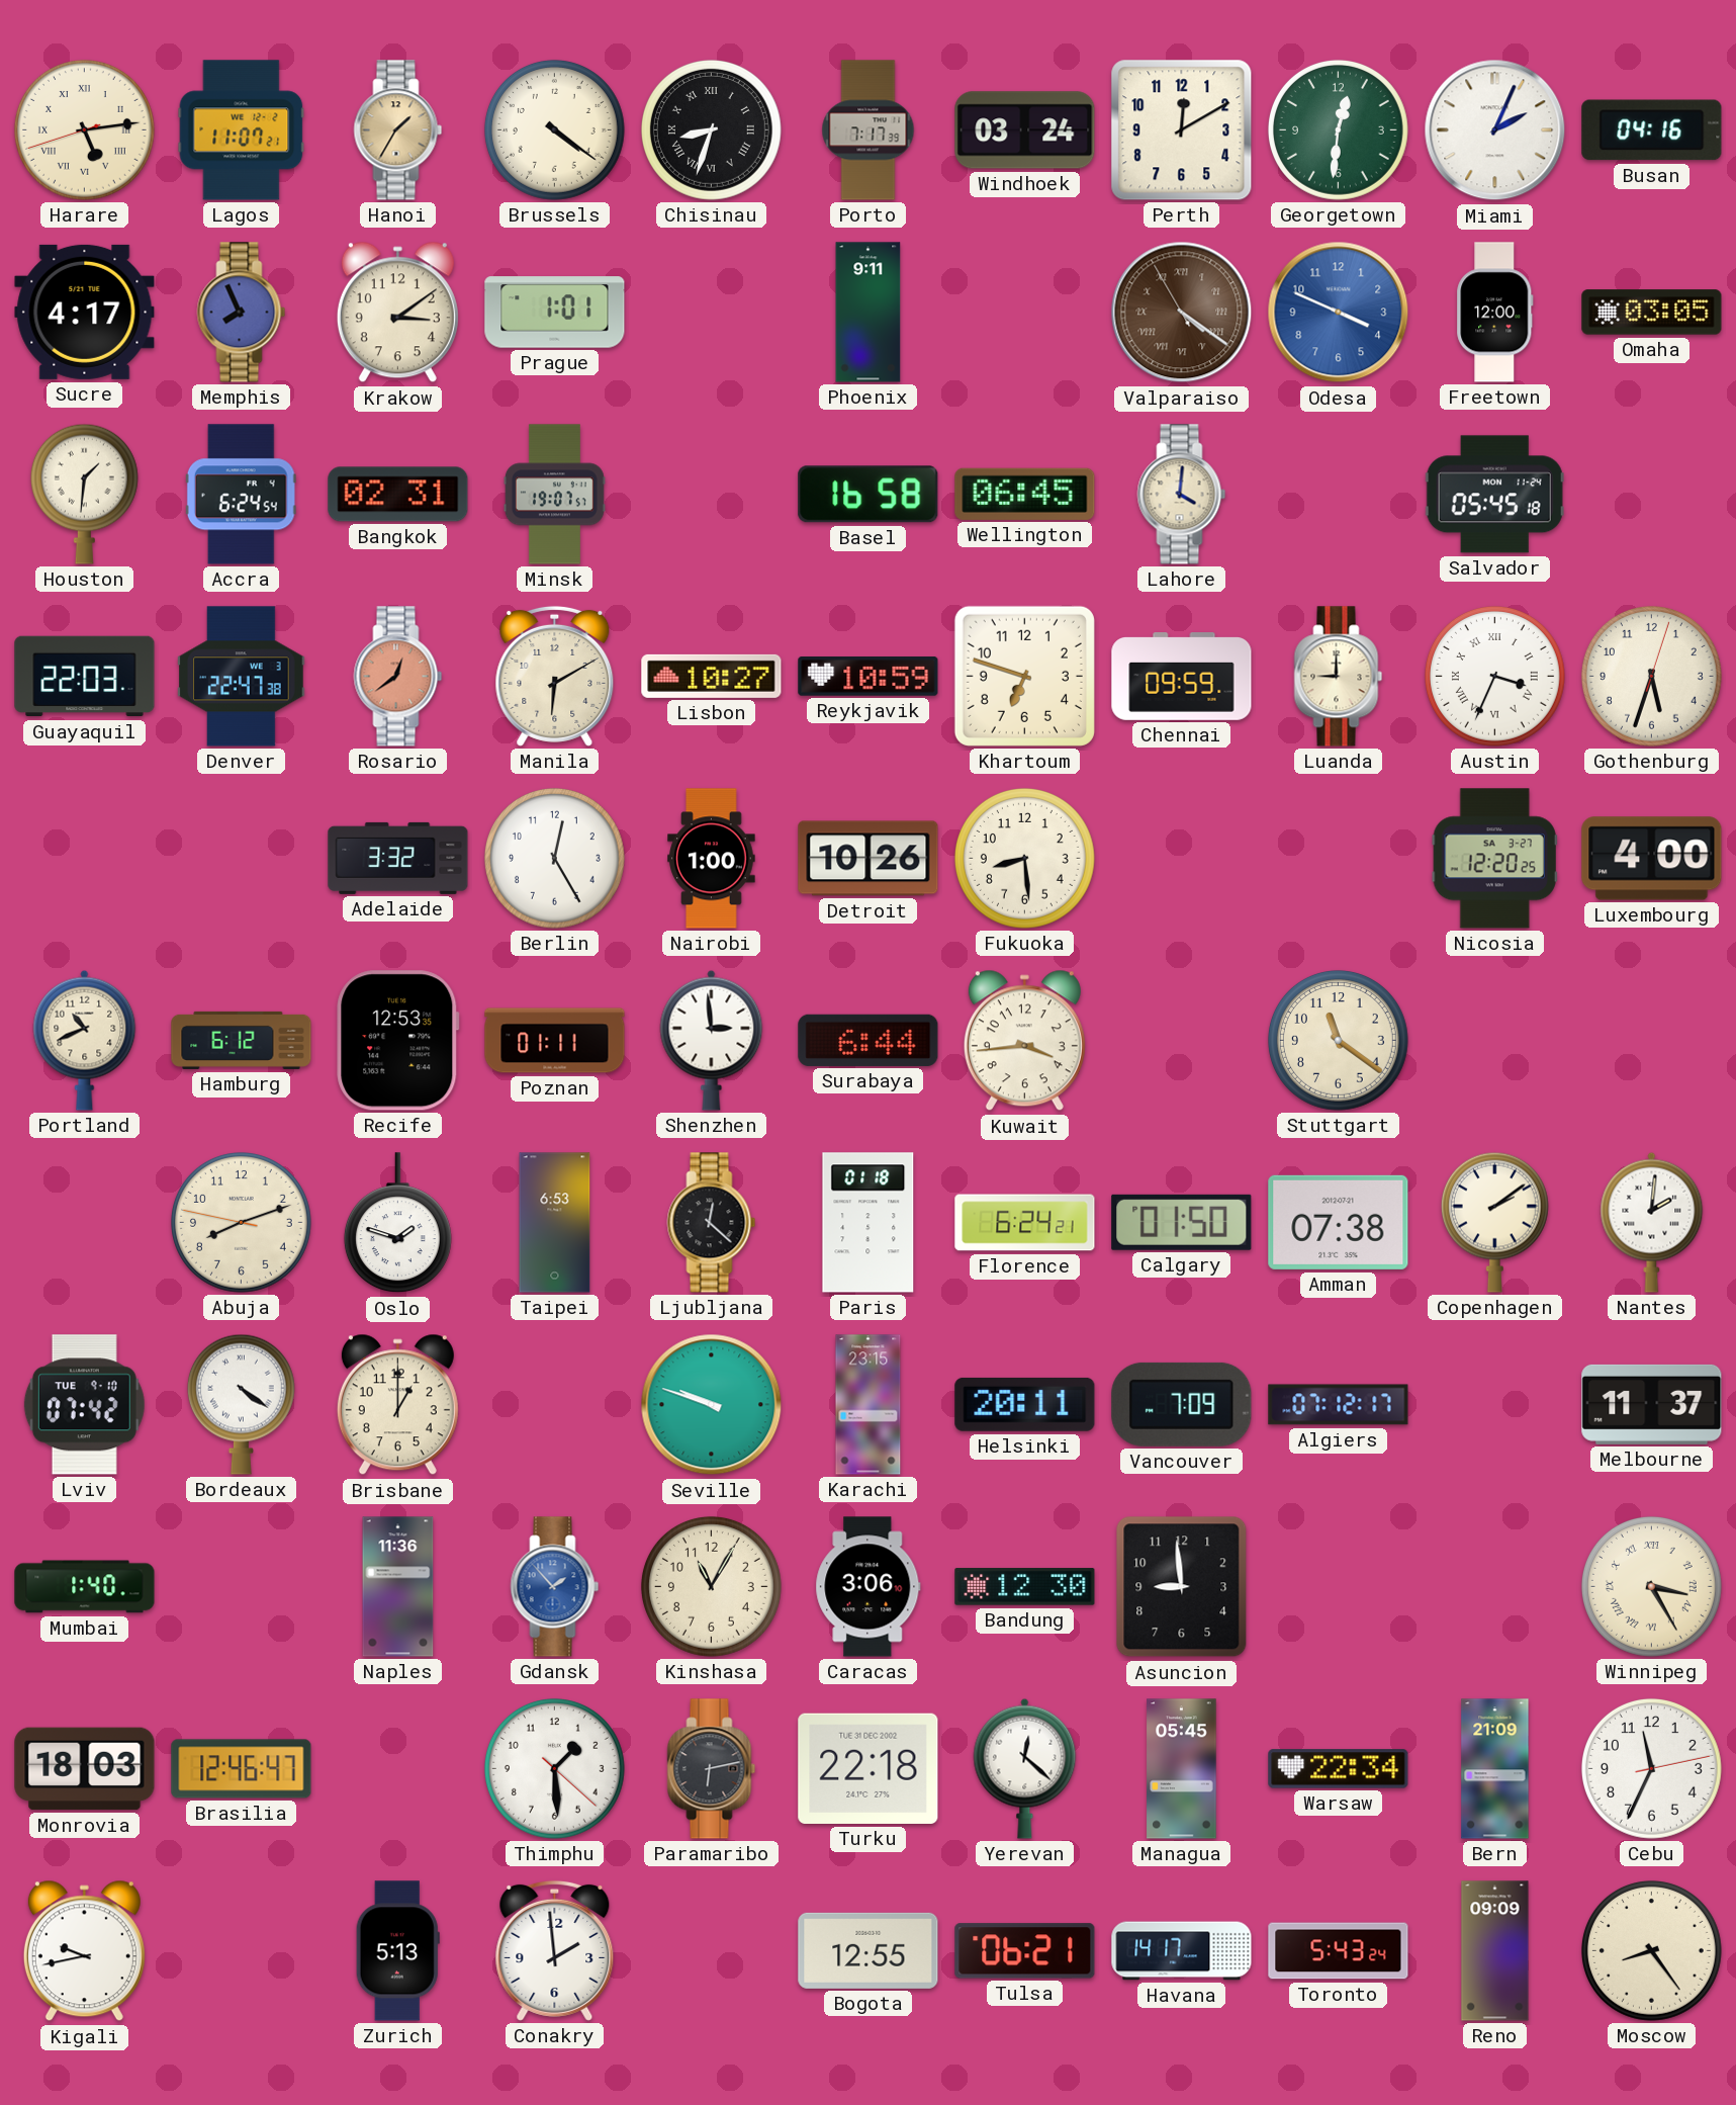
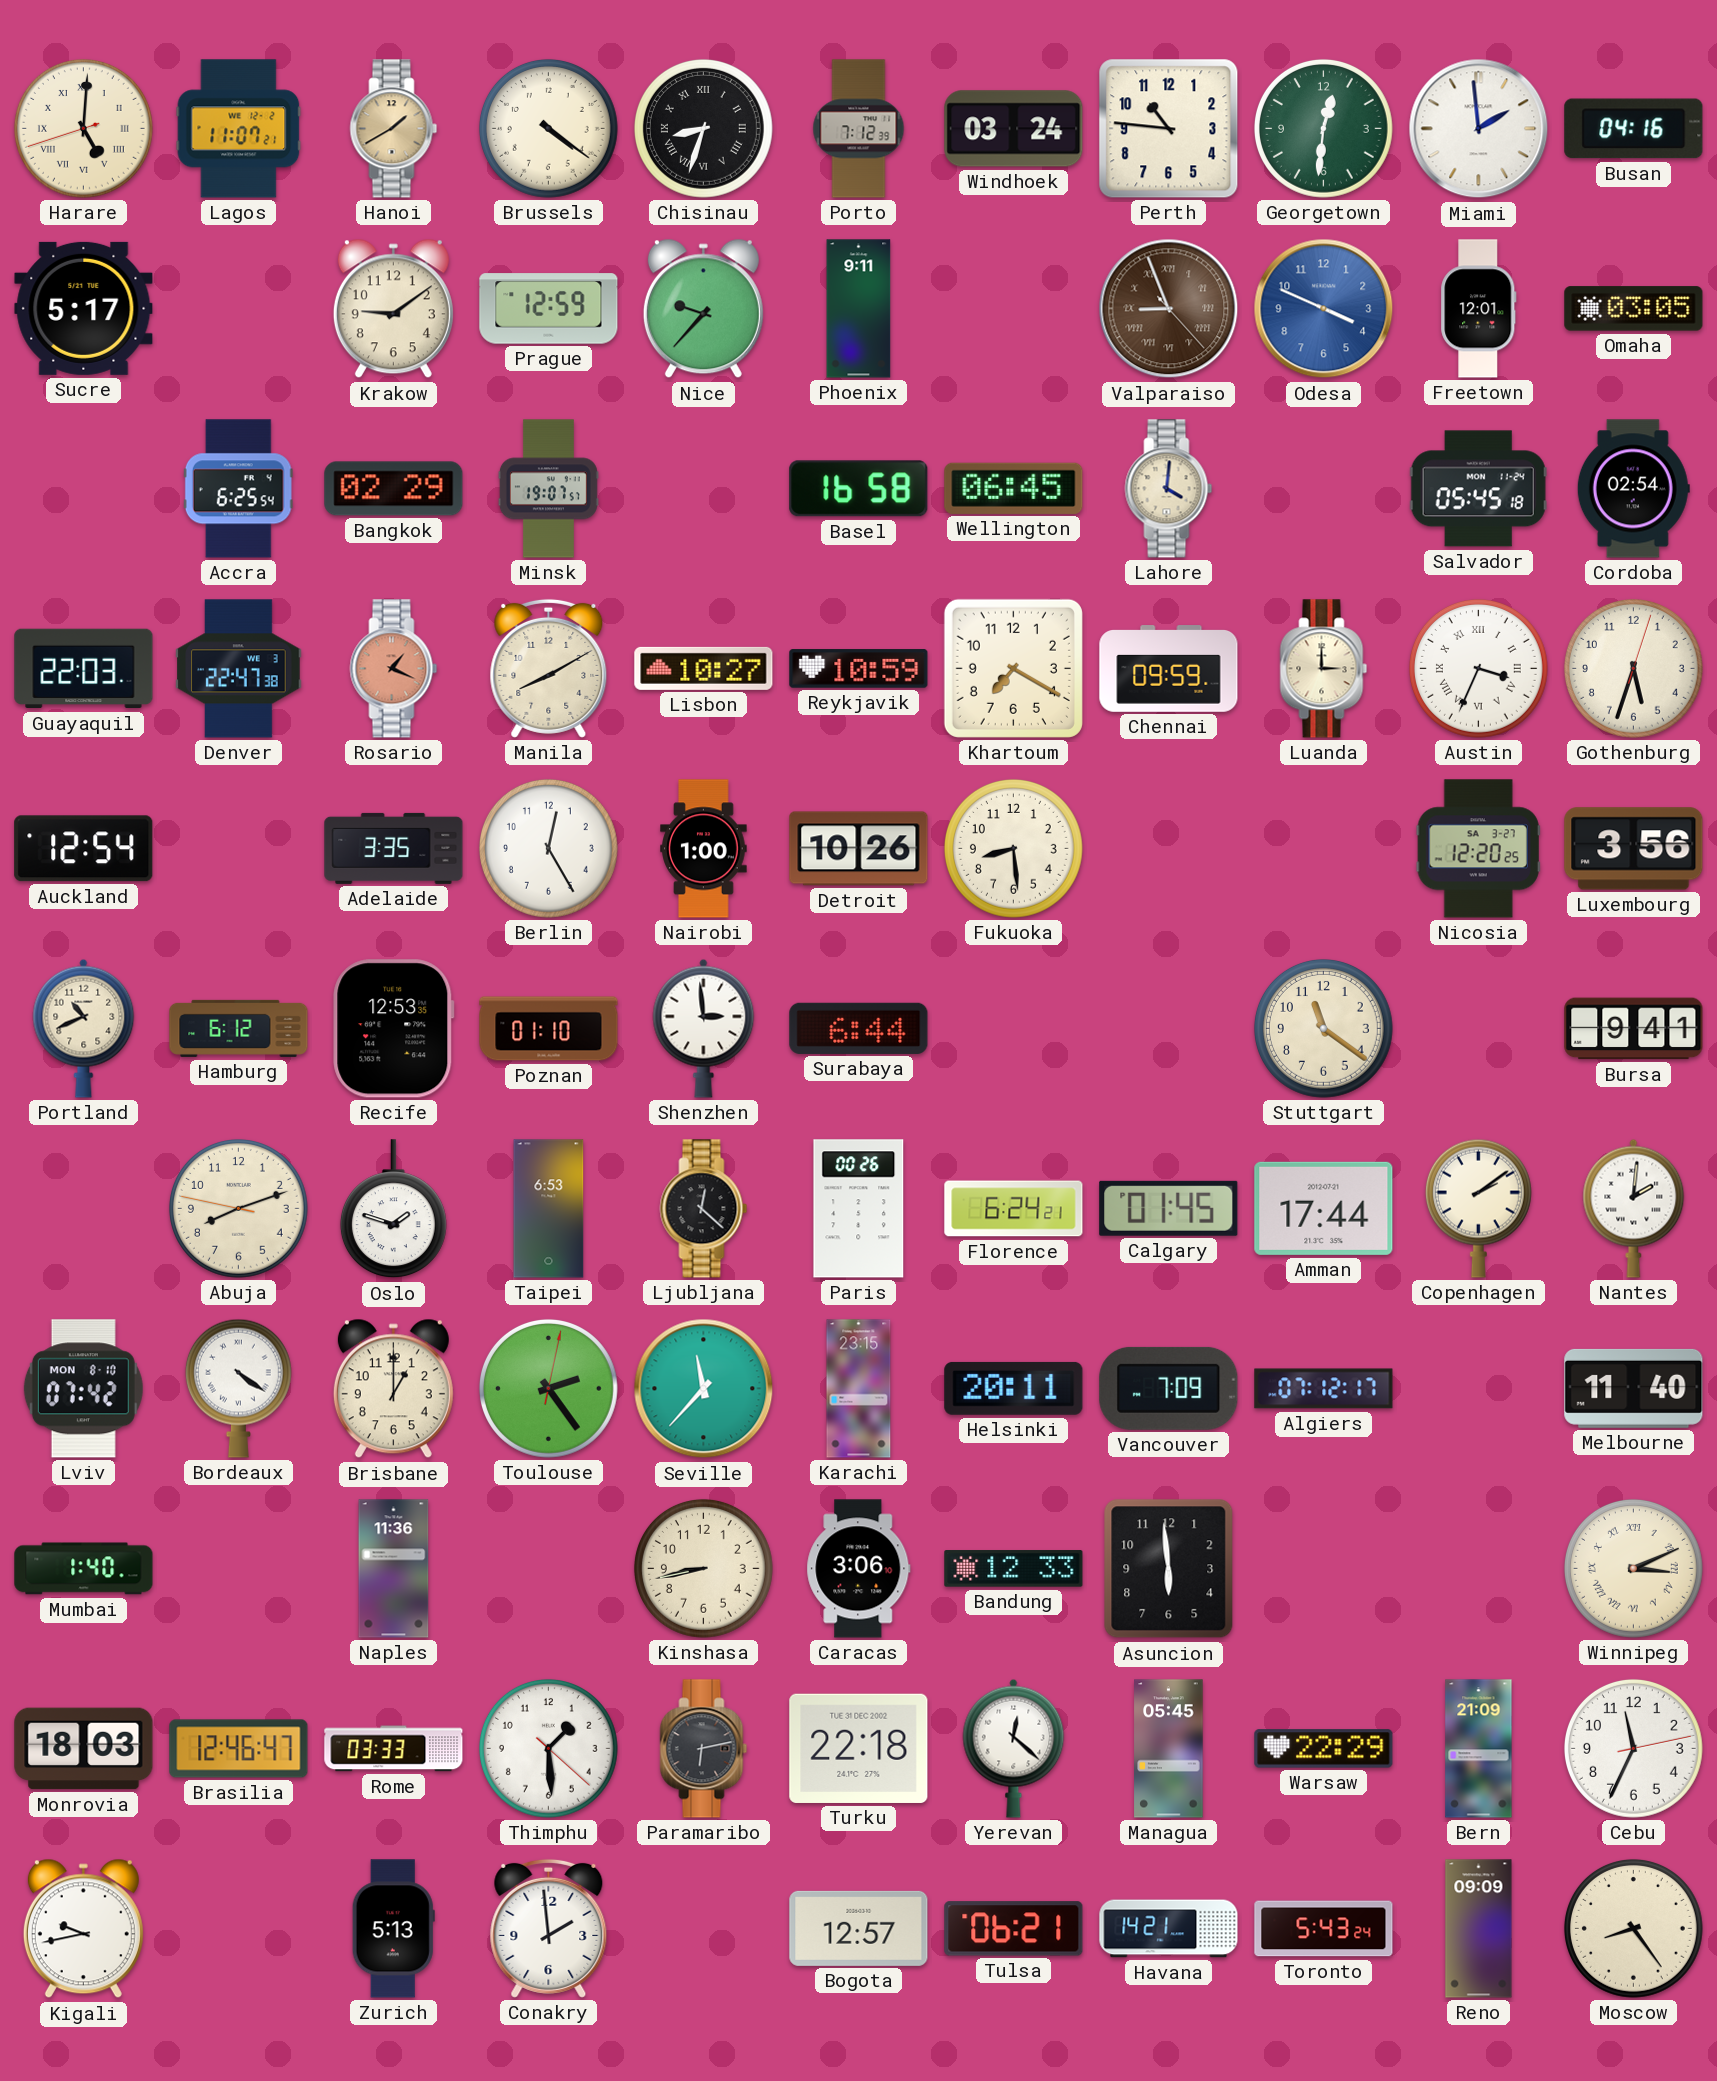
Harare: 5:13 -> 5:00 (83, 128)
Hanoi: 1:35 -> 1:40 (394, 129)
Porto: 7:17 -> 7:12 (859, 129)
Perth: 12:10 -> 10:46 (1169, 129)
Miami: 2:04 -> 1:59 (1479, 129)
Sucre: 4:17 -> 5:17 (84, 308)
Memphis: 7:56 -> none (242, 313)
Krakow: 3:09 -> 9:09 (393, 309)
Prague: 1:01 -> 12:59 (549, 309)
Nice: none -> 9:37 (703, 309)
Valparaiso: 4:20 -> 8:56 (1169, 309)
Freetown: 12:00 -> 12:01 (1479, 309)
Houston: 1:31 -> none (84, 494)
Accra: 6:24 -> 6:25 (238, 489)
Bangkok: 02:31 -> 02:29 (394, 489)
Cordoba: none -> 02:54 (1633, 489)
Rosario: 12:39 -> 1:19 (394, 669)
Manila: 6:10 -> 8:10 (549, 668)
Khartoum: 6:48 -> 7:20 (1013, 668)
Luanda: 9:00 -> 3:00 (1324, 669)
Auckland: none -> 12:54 (84, 849)
Adelaide: 3:32 -> 3:35 (394, 848)
Luxembourg: 4:00 -> 3:56 (1634, 849)
Poznan: 01:11 -> 01:10 (549, 1029)
Kuwait: 3:44 -> none (1024, 1041)
Bursa: none -> 9:41 (1634, 1029)
Paris: 01:18 -> 00:26 (859, 1209)
Calgary: 01:50 -> 01:45 (1169, 1208)
Amman: 07:38 -> 17:44 (1324, 1208)
Lviv date: TUE 9-10 -> MON 8-10 (83, 1389)
Toulouse: none -> 2:24 (548, 1388)
Seville: 9:48 -> 11:37 (704, 1389)
Melbourne: 11:37 -> 11:40 (1634, 1388)
Gdansk: 1:53 -> none (555, 1587)
Kinshasa: 11:05 -> 8:43 (703, 1568)
Bandung: 12:30 -> 12:33 (1014, 1569)
Asuncion: 8:59 -> 5:59 (1169, 1569)
Winnipeg: 3:25 -> 3:11 (1633, 1568)
Rome: none -> 03:33 (394, 1749)
Warsaw: 22:34 -> 22:29 (1324, 1749)
Bogota: 12:55 -> 12:57 (859, 1928)
Havana: 14:17 -> 14:21 (1169, 1929)
